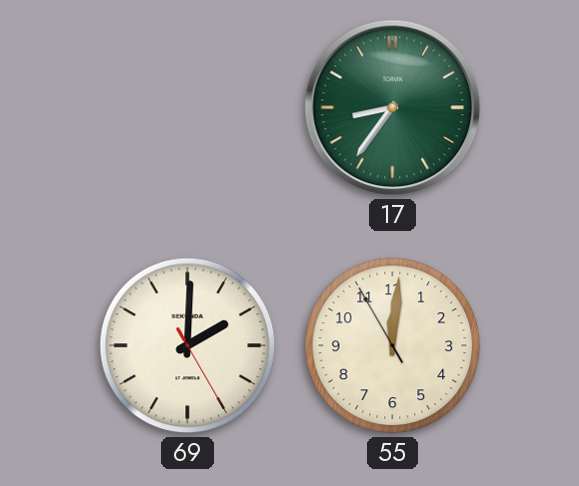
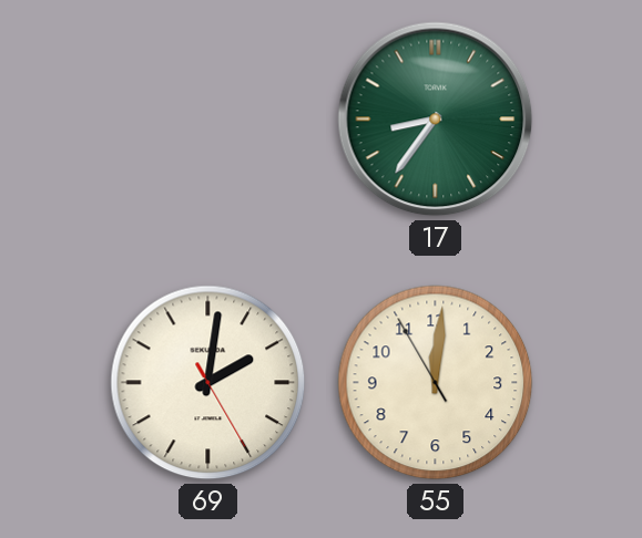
69: 2:00 -> 2:01 (208, 383)
